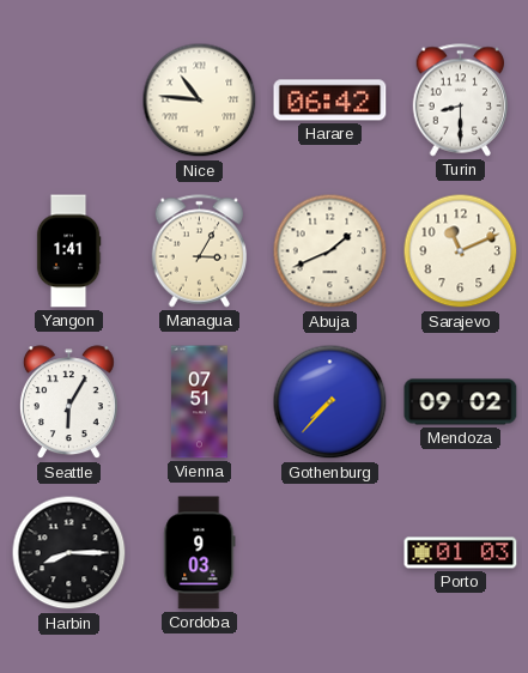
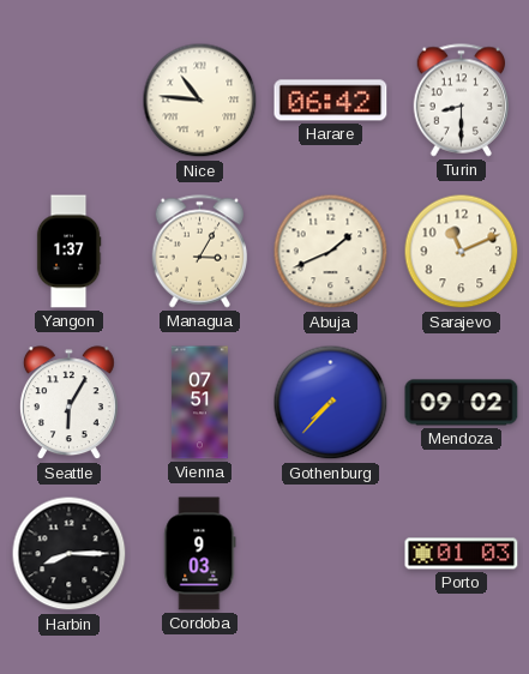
Yangon: 1:41 -> 1:37 (68, 252)
